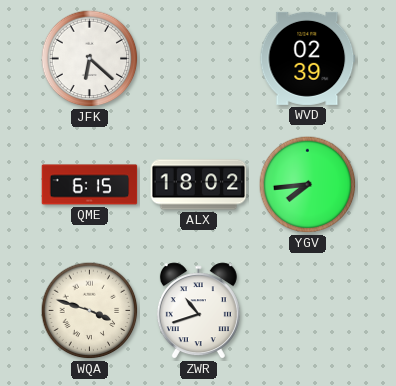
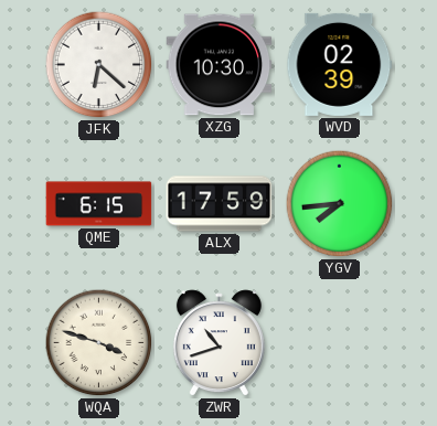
XZG: none -> 10:30 (220, 65)
ALX: 18:02 -> 17:59 (220, 204)
